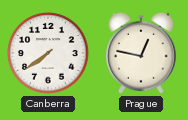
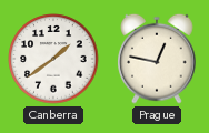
Canberra: 7:39 -> 1:39 (53, 59)
